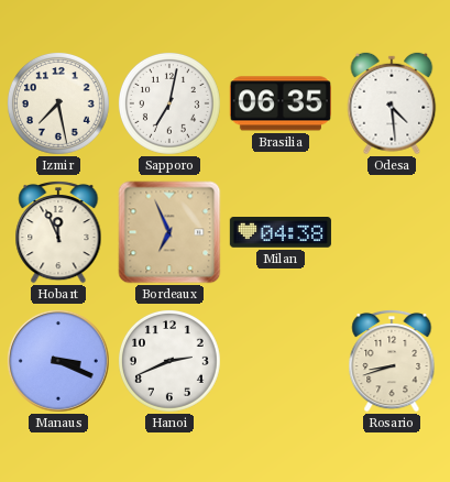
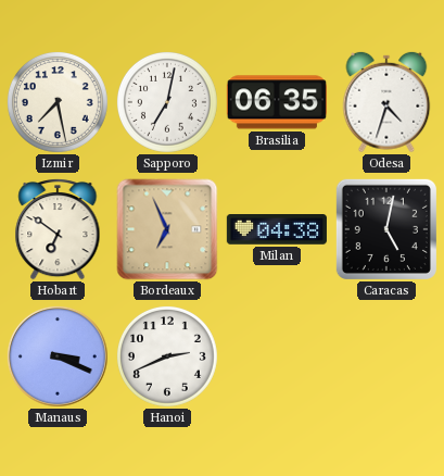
Odesa: 4:29 -> 4:33 (386, 102)
Hobart: 11:56 -> 6:51 (58, 229)
Caracas: none -> 5:02 (386, 229)
Rosario: 8:42 -> none (392, 361)
